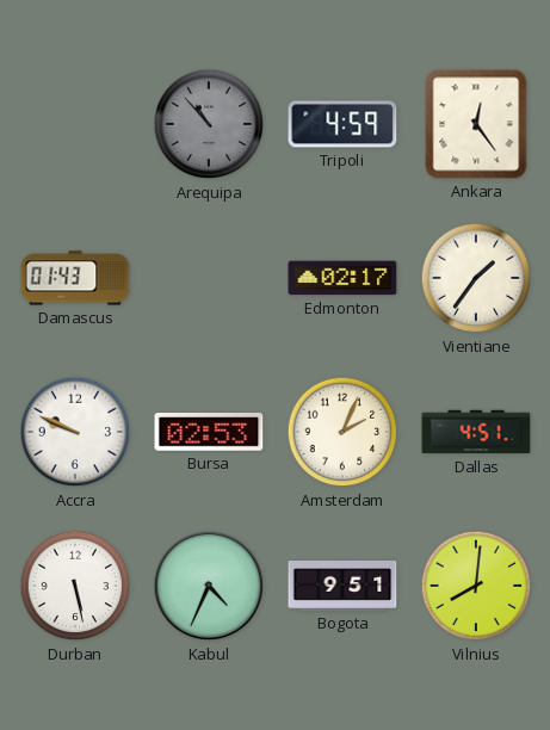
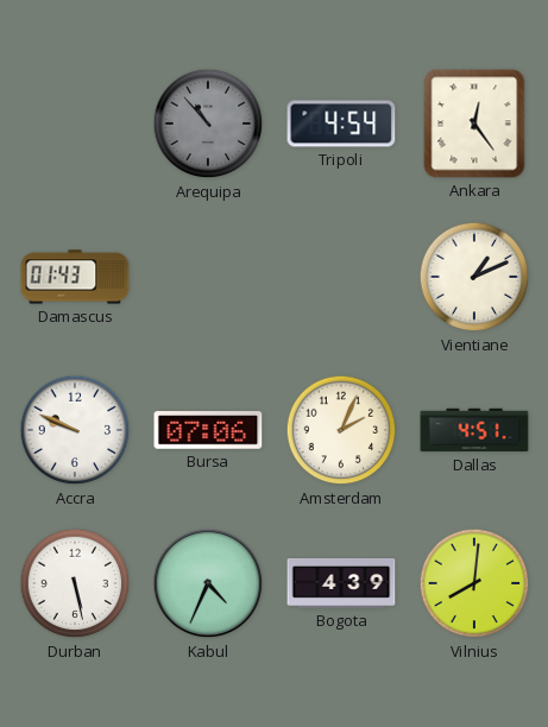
Tripoli: 4:59 -> 4:54 (341, 124)
Edmonton: 02:17 -> none (342, 278)
Vientiane: 1:36 -> 1:11 (474, 277)
Bursa: 02:53 -> 07:06 (208, 430)
Bogota: 9:51 -> 4:39 (341, 583)
